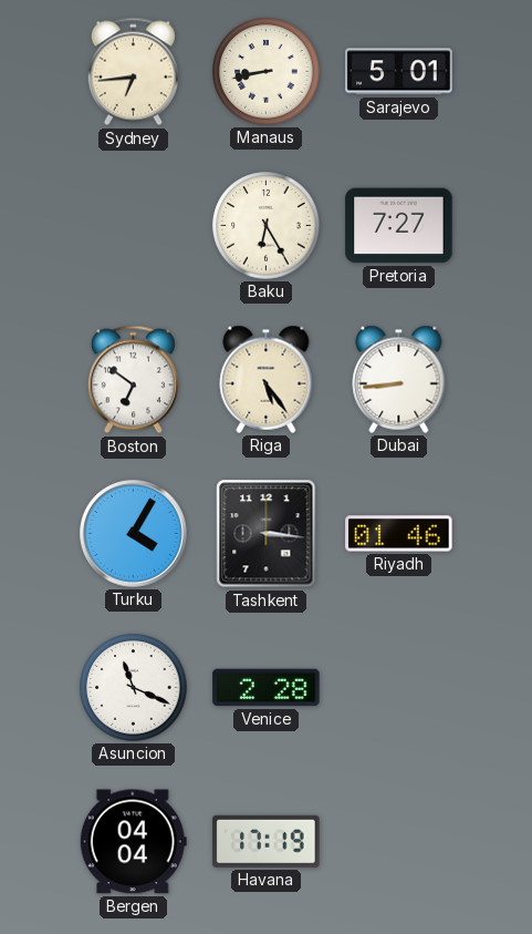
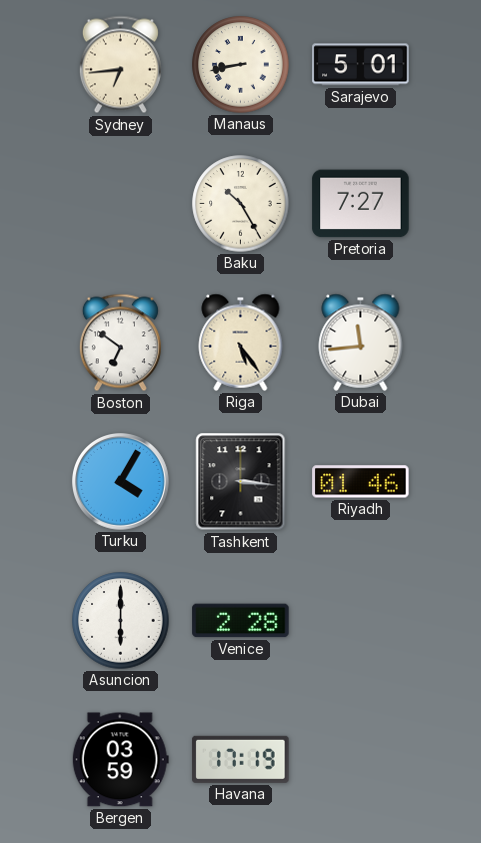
Baku: 6:25 -> 10:25 (241, 204)
Dubai: 8:44 -> 11:44 (361, 342)
Asuncion: 11:19 -> 6:00 (121, 621)
Bergen: 04:04 -> 03:59 (120, 760)
